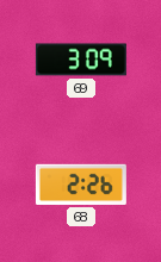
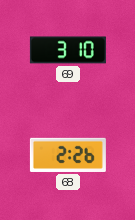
69: 3:09 -> 3:10 (68, 50)
